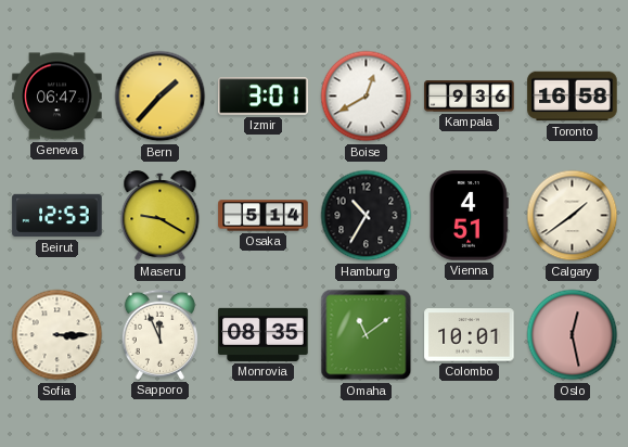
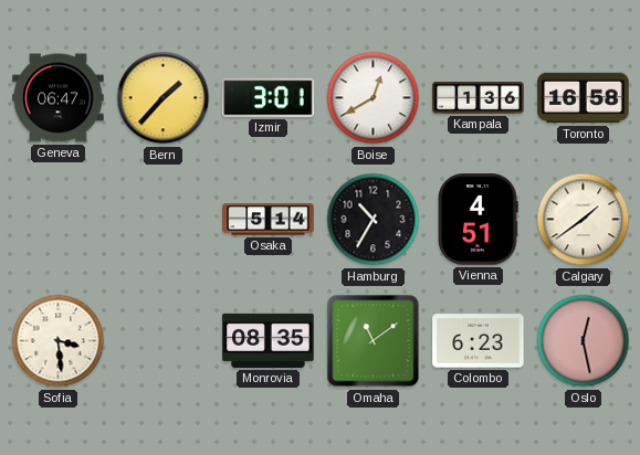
Kampala: 9:36 -> 1:36 (479, 98)
Beirut: 12:53 -> none (57, 216)
Maseru: 9:20 -> none (161, 216)
Sofia: 3:15 -> 3:29 (59, 341)
Sapporo: 11:56 -> none (159, 334)
Colombo: 10:01 -> 6:23 (479, 341)
